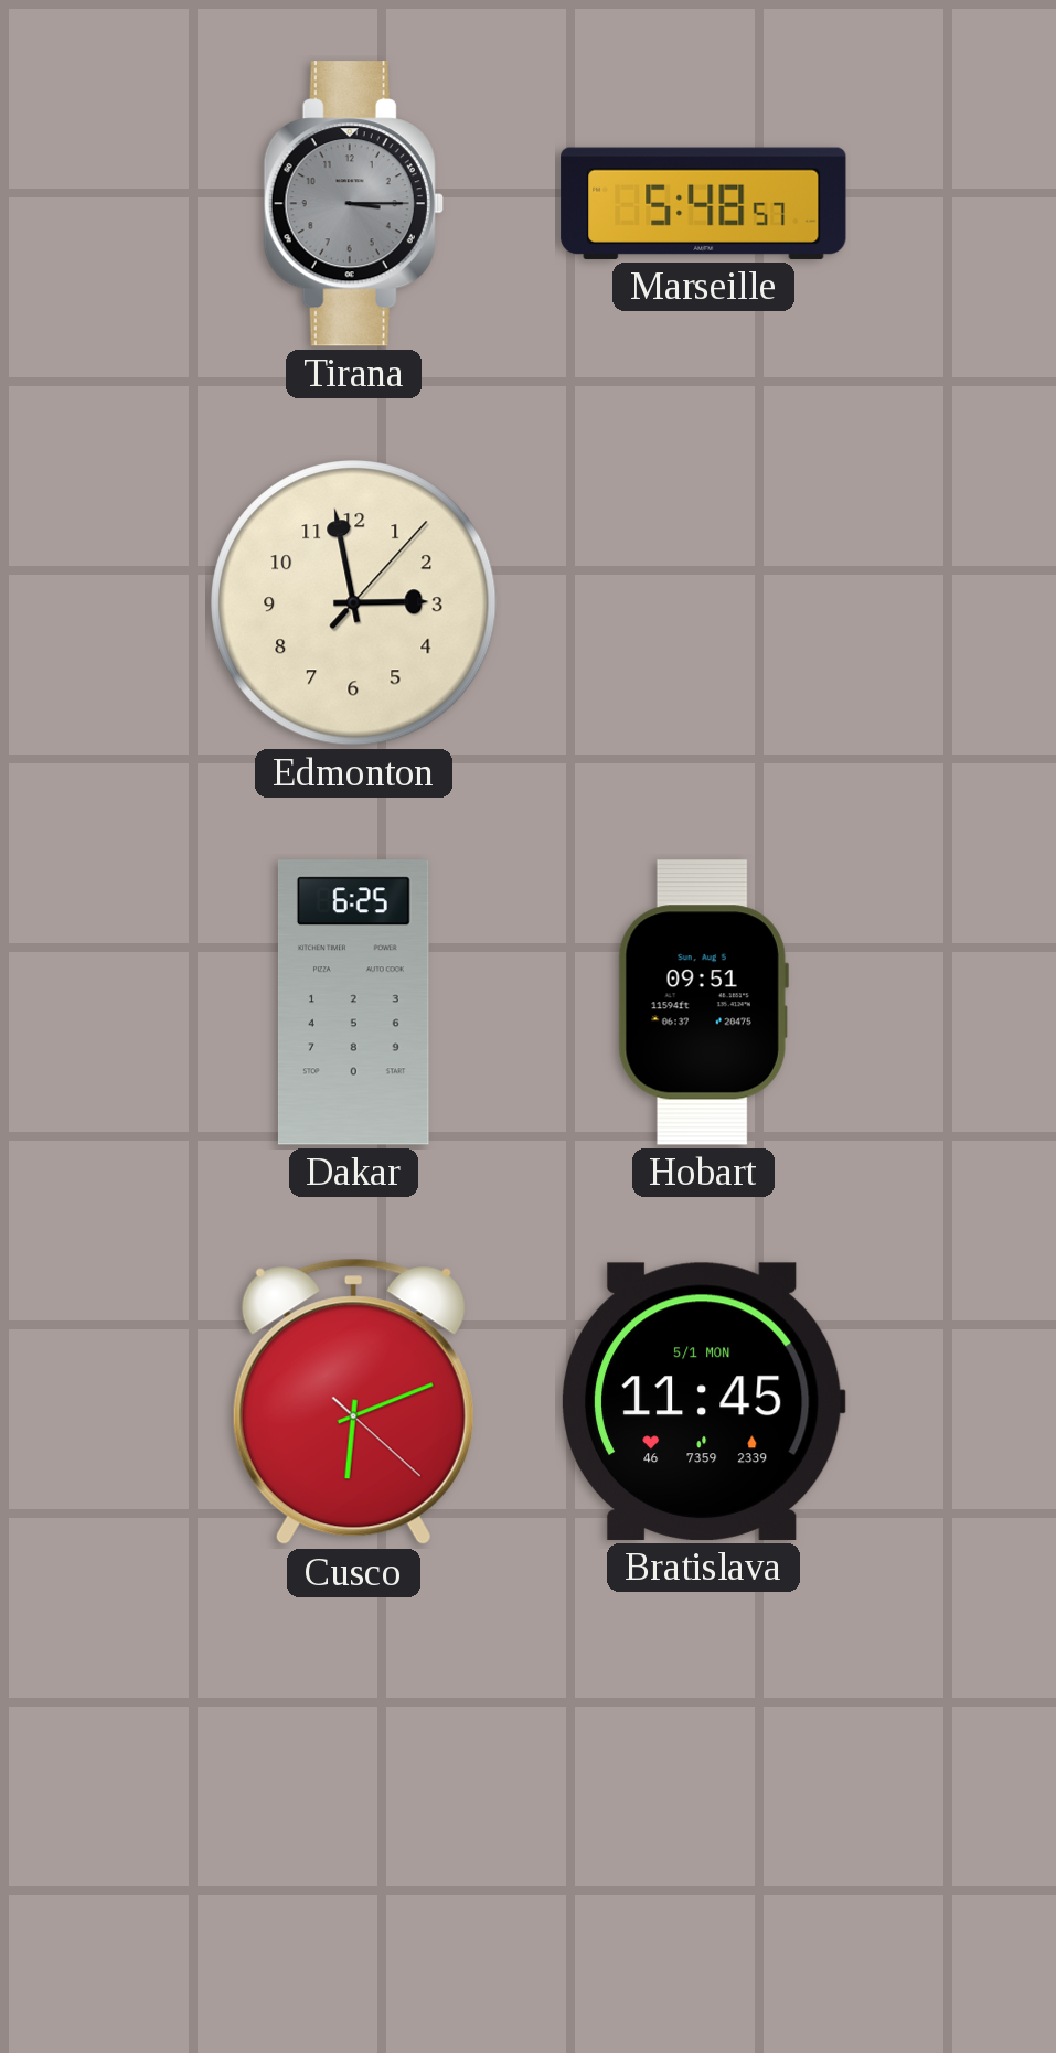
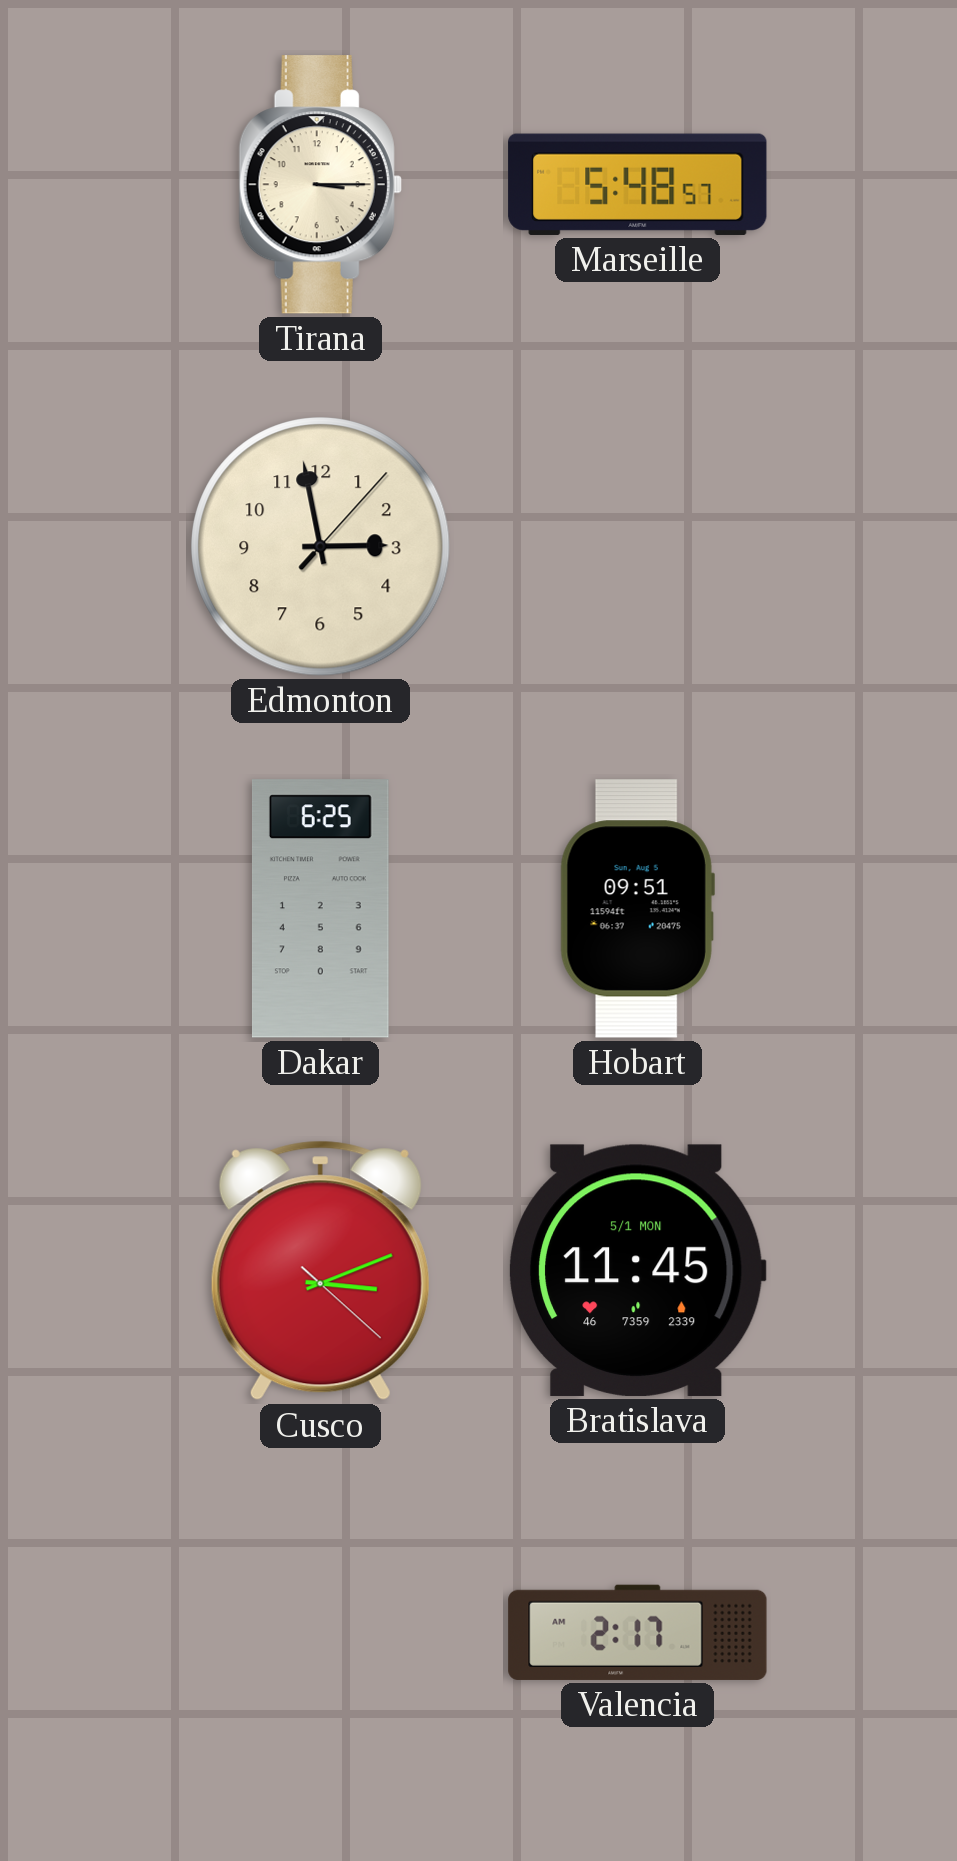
Tirana dial: grey -> cream (320, 185)
Cusco: 6:11 -> 3:11 (320, 1271)
Valencia: none -> 2:17 (638, 1632)
